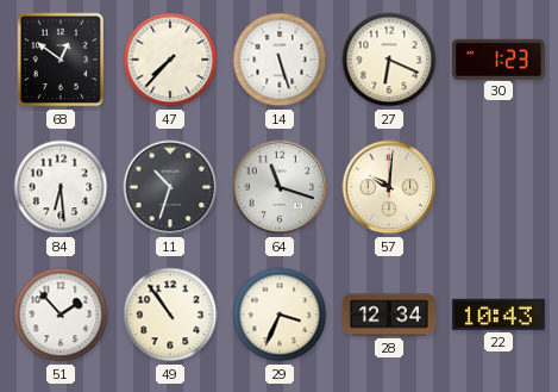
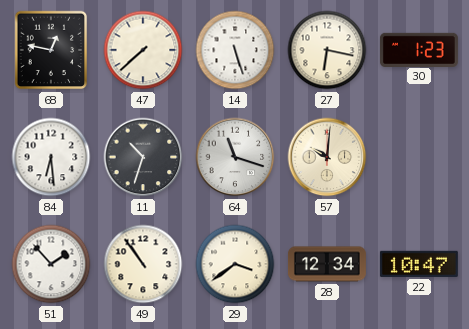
68: 12:51 -> 12:47 (51, 50)
47: 7:37 -> 7:38 (143, 50)
27: 6:19 -> 6:17 (327, 50)
29: 3:34 -> 3:39 (235, 264)
22: 10:43 -> 10:47 (419, 264)
